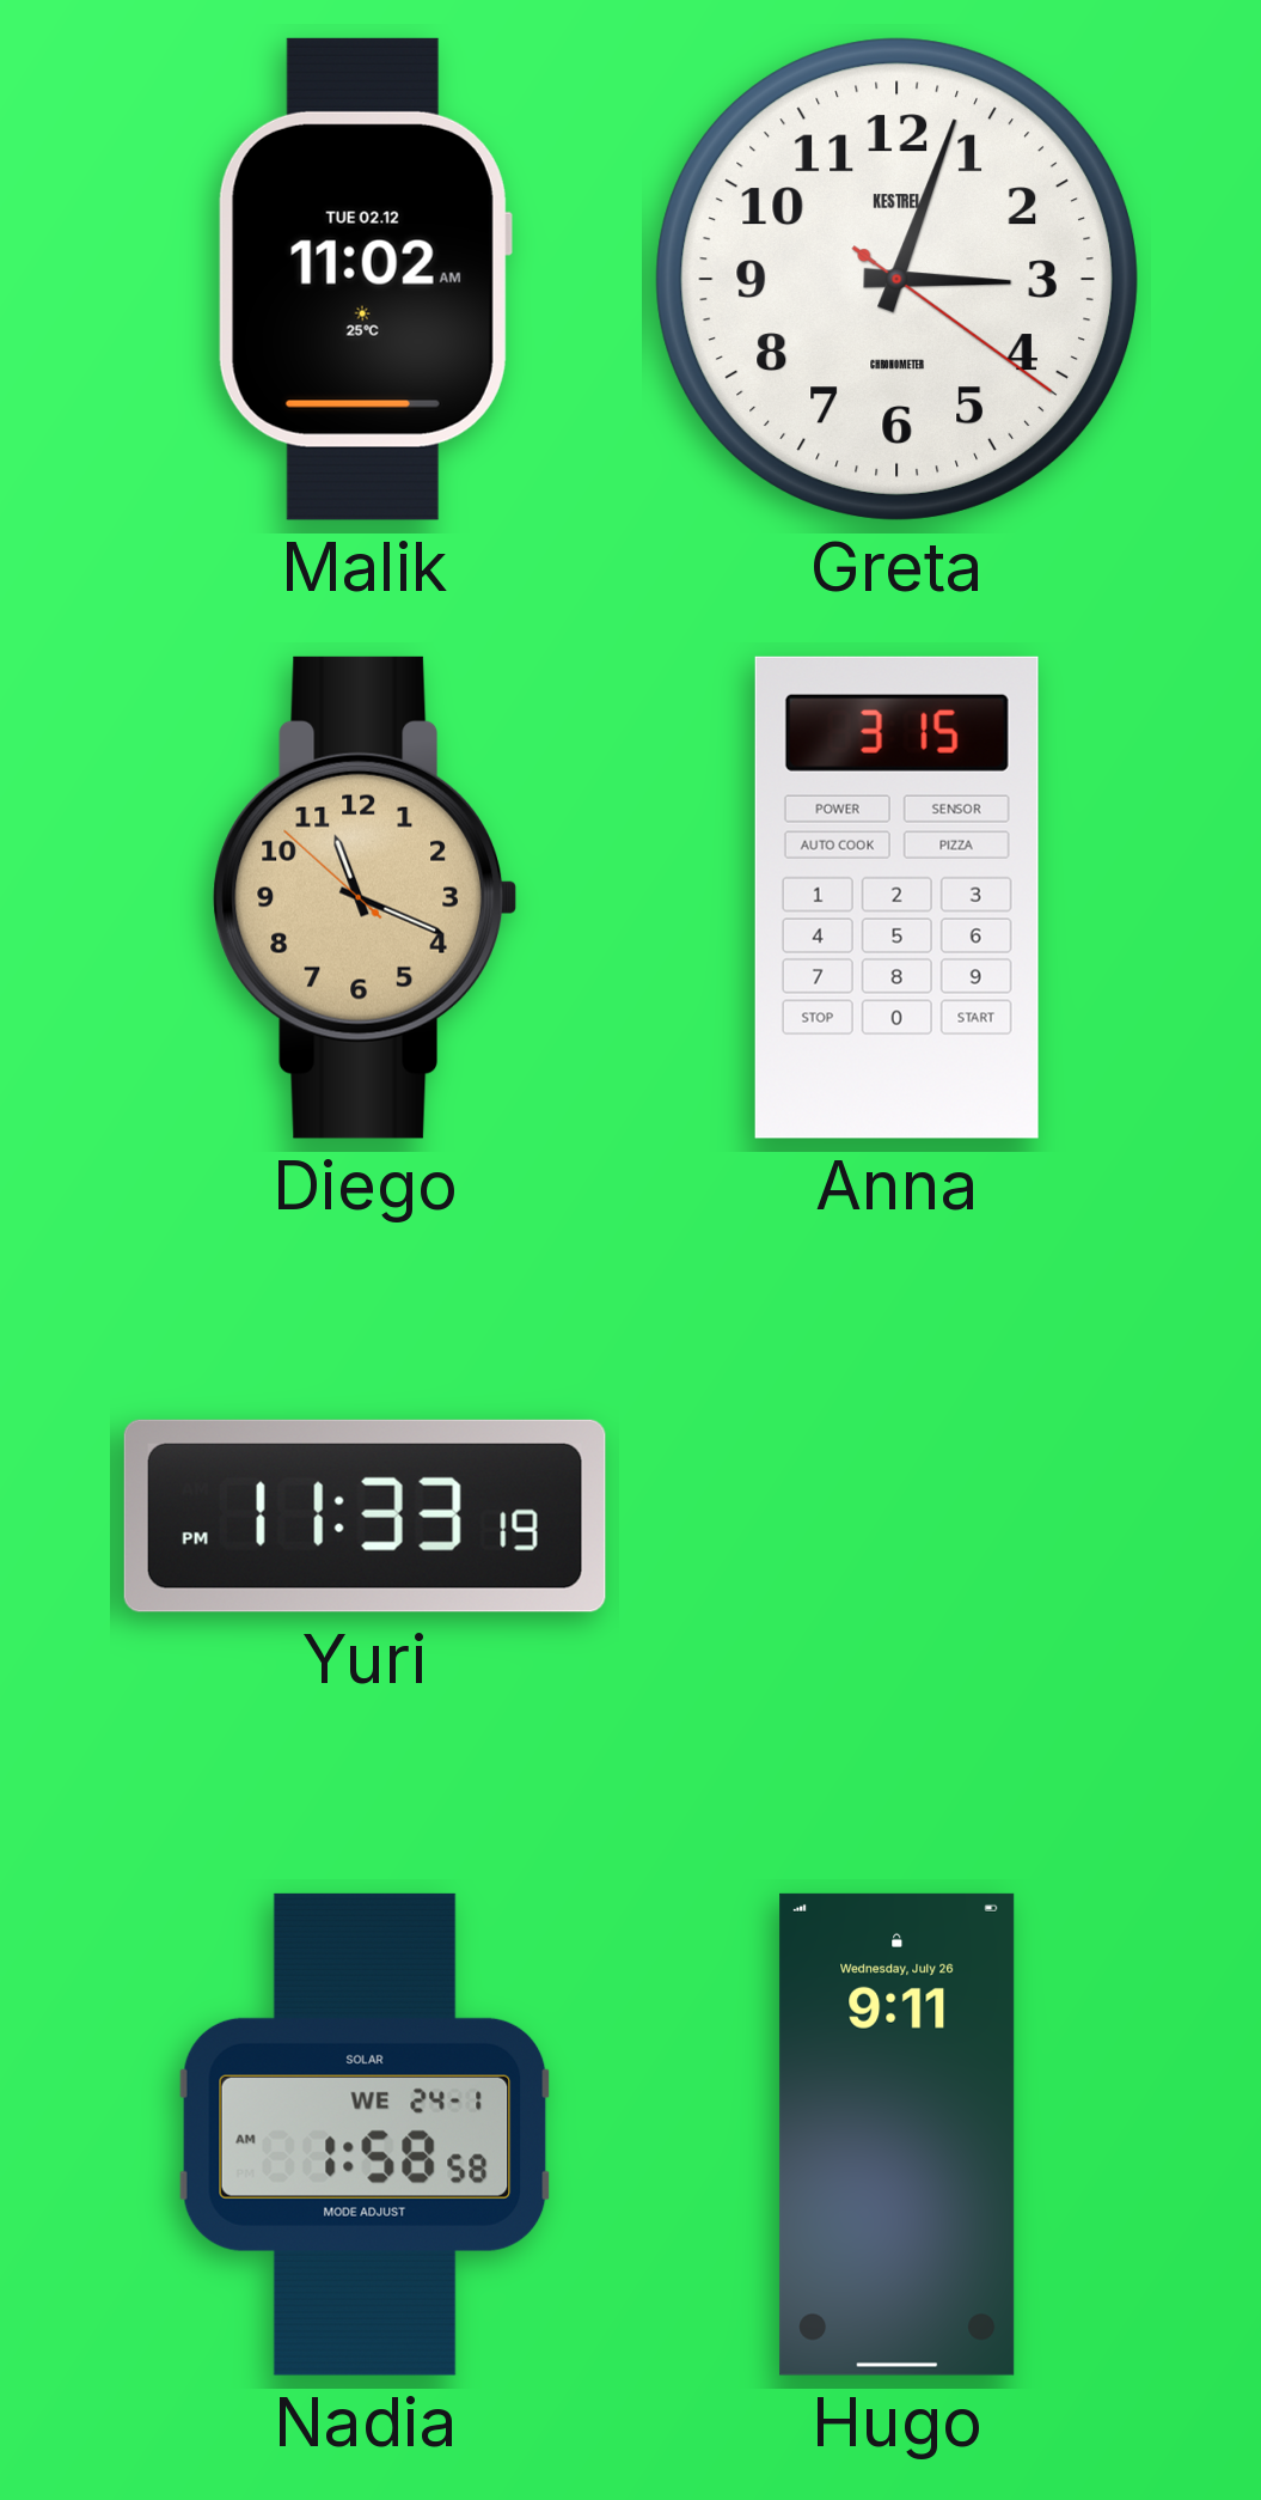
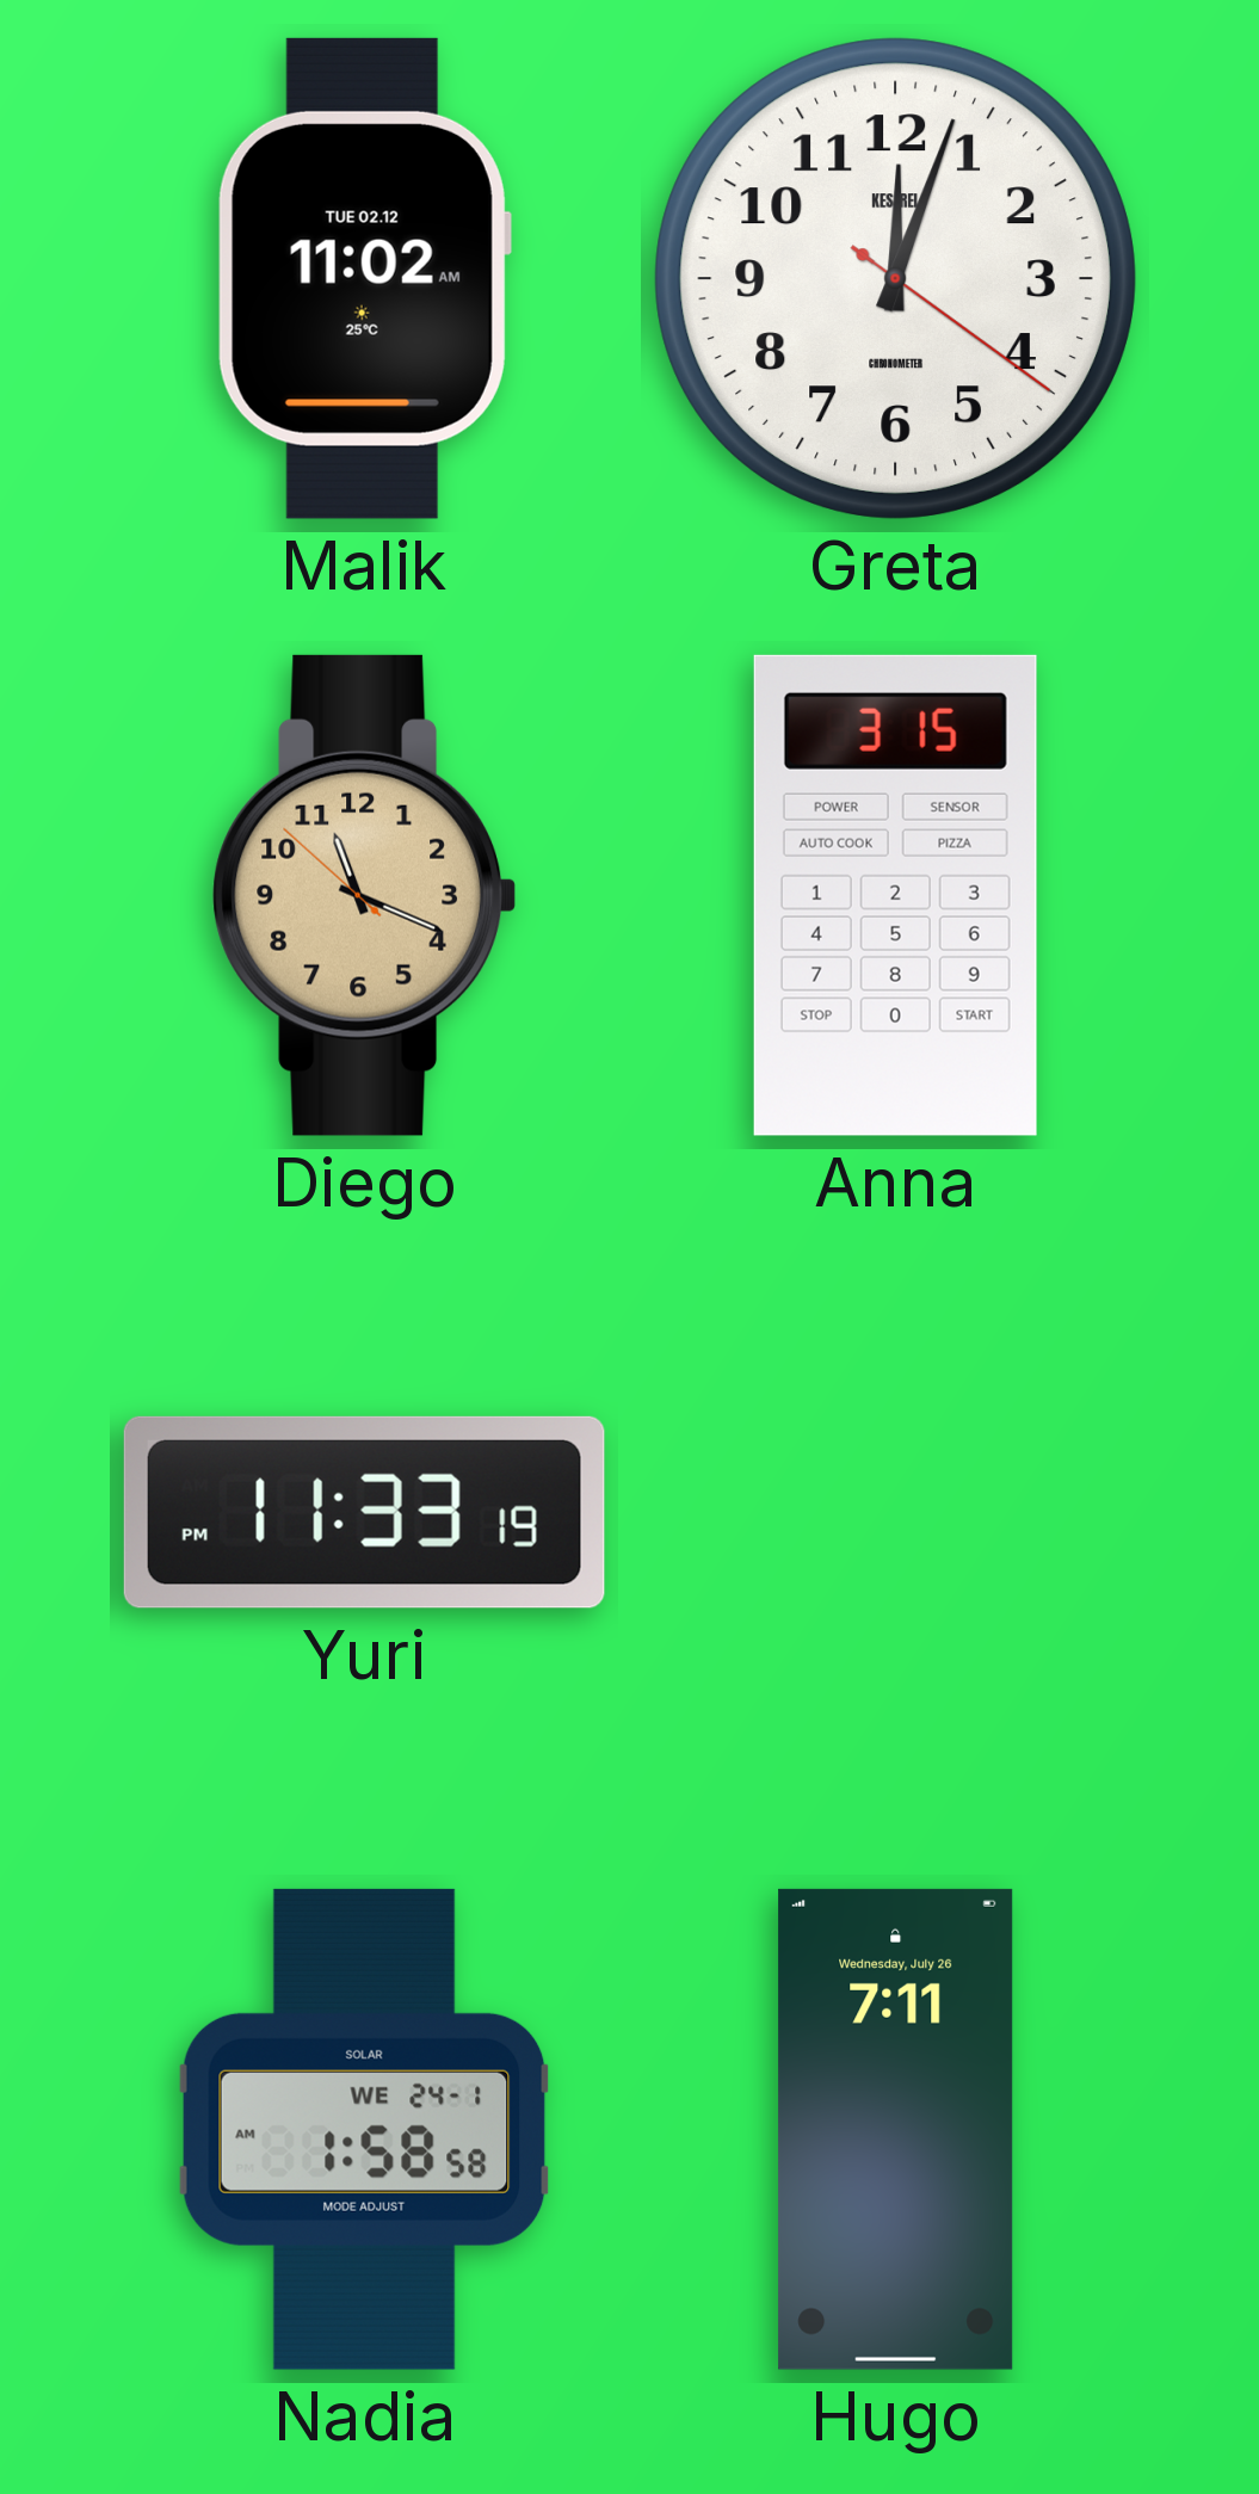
Greta: 3:03 -> 12:03 (895, 278)
Hugo: 9:11 -> 7:11 (896, 2129)
